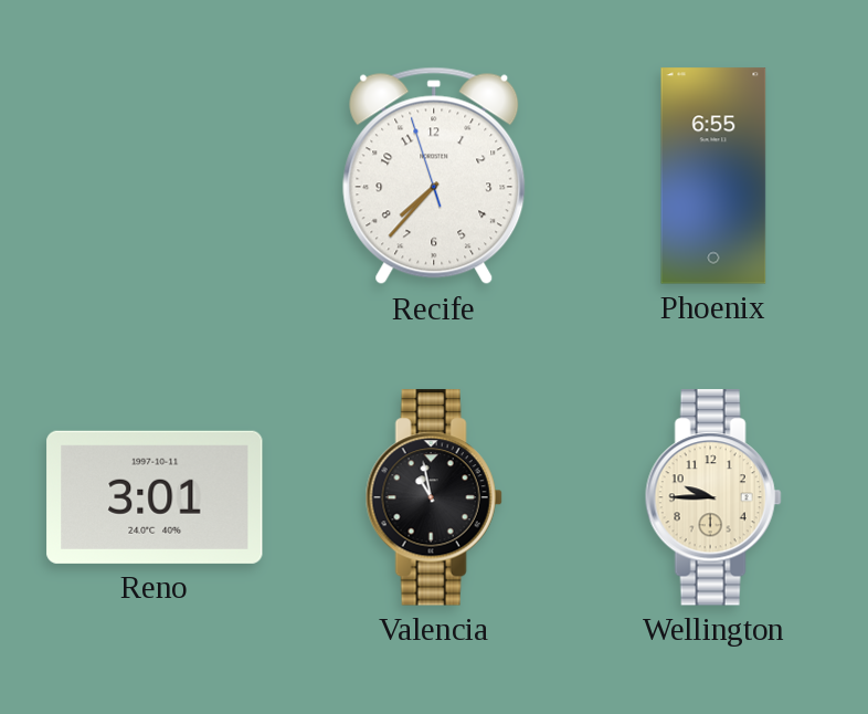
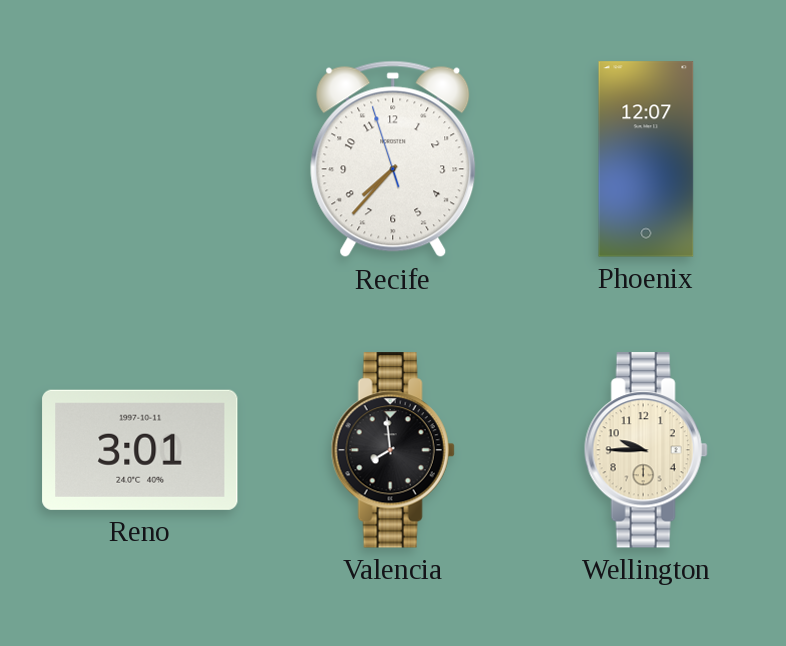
Phoenix: 6:55 -> 12:07 (646, 159)
Valencia: 10:58 -> 7:59 (393, 450)
